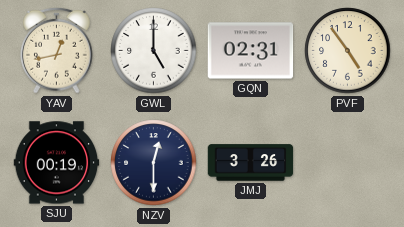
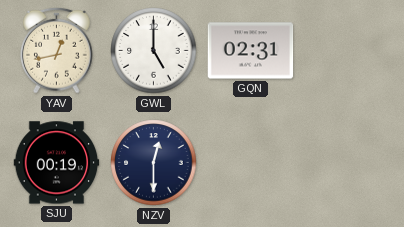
PVF: 4:54 -> none (348, 51)
JMJ: 3:26 -> none (251, 163)
